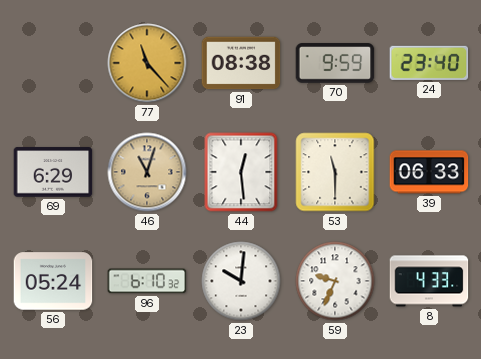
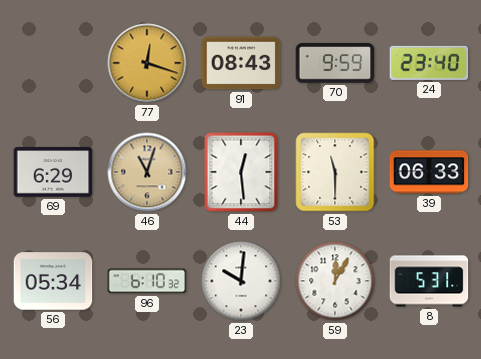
77: 11:23 -> 12:18 (147, 63)
91: 08:38 -> 08:43 (241, 63)
56: 05:24 -> 05:34 (53, 281)
59: 9:34 -> 12:05 (335, 281)
8: 4:33 -> 5:31 (429, 281)
